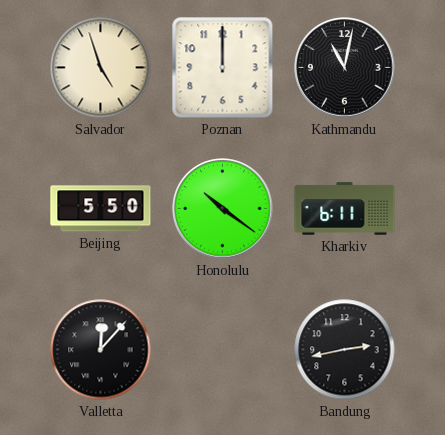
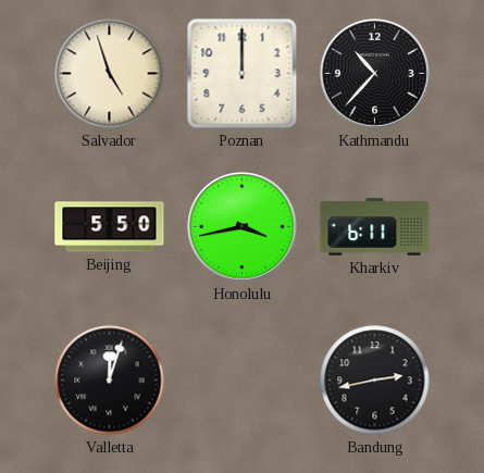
Kathmandu: 11:02 -> 10:37 (375, 74)
Honolulu: 10:21 -> 3:43 (243, 227)
Valletta: 12:07 -> 12:03 (110, 381)
